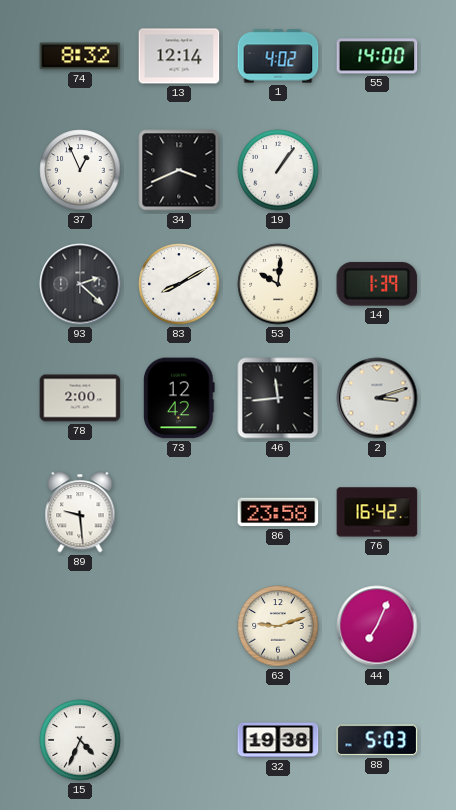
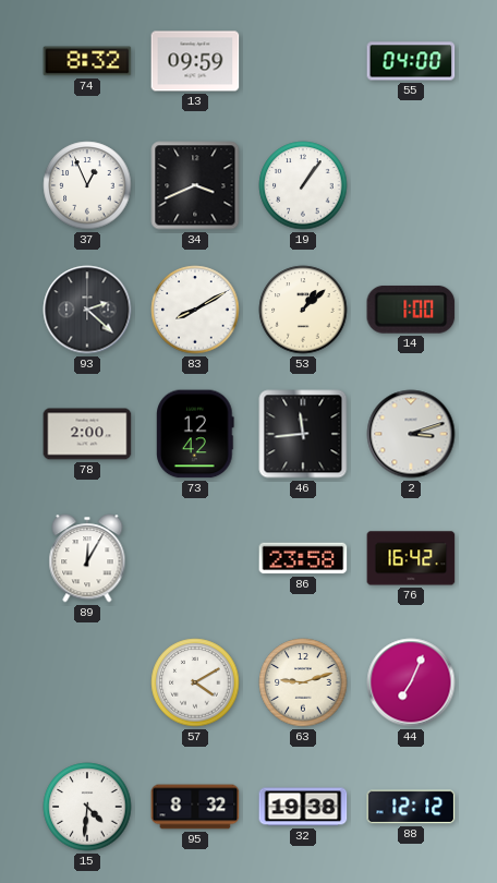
13: 12:14 -> 09:59 (195, 61)
1: 4:02 -> none (278, 56)
55: 14:00 -> 04:00 (411, 61)
53: 10:01 -> 1:08 (303, 310)
14: 1:39 -> 1:00 (411, 310)
89: 9:29 -> 12:05 (87, 558)
57: none -> 4:10 (195, 682)
15: 4:34 -> 4:31 (87, 807)
95: none -> 8:32 (195, 807)
88: 5:03 -> 12:12 (411, 807)
